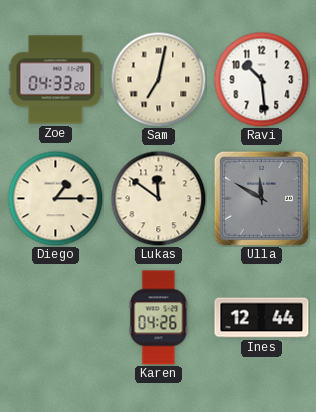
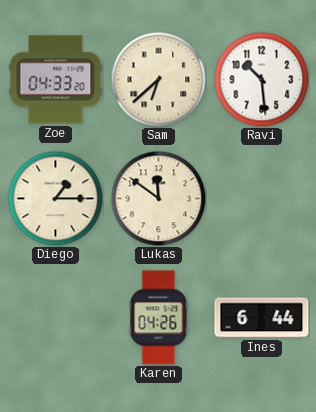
Sam: 7:02 -> 6:38 (158, 79)
Ulla: 11:50 -> none (261, 198)
Ines: 12:44 -> 6:44 (262, 318)
